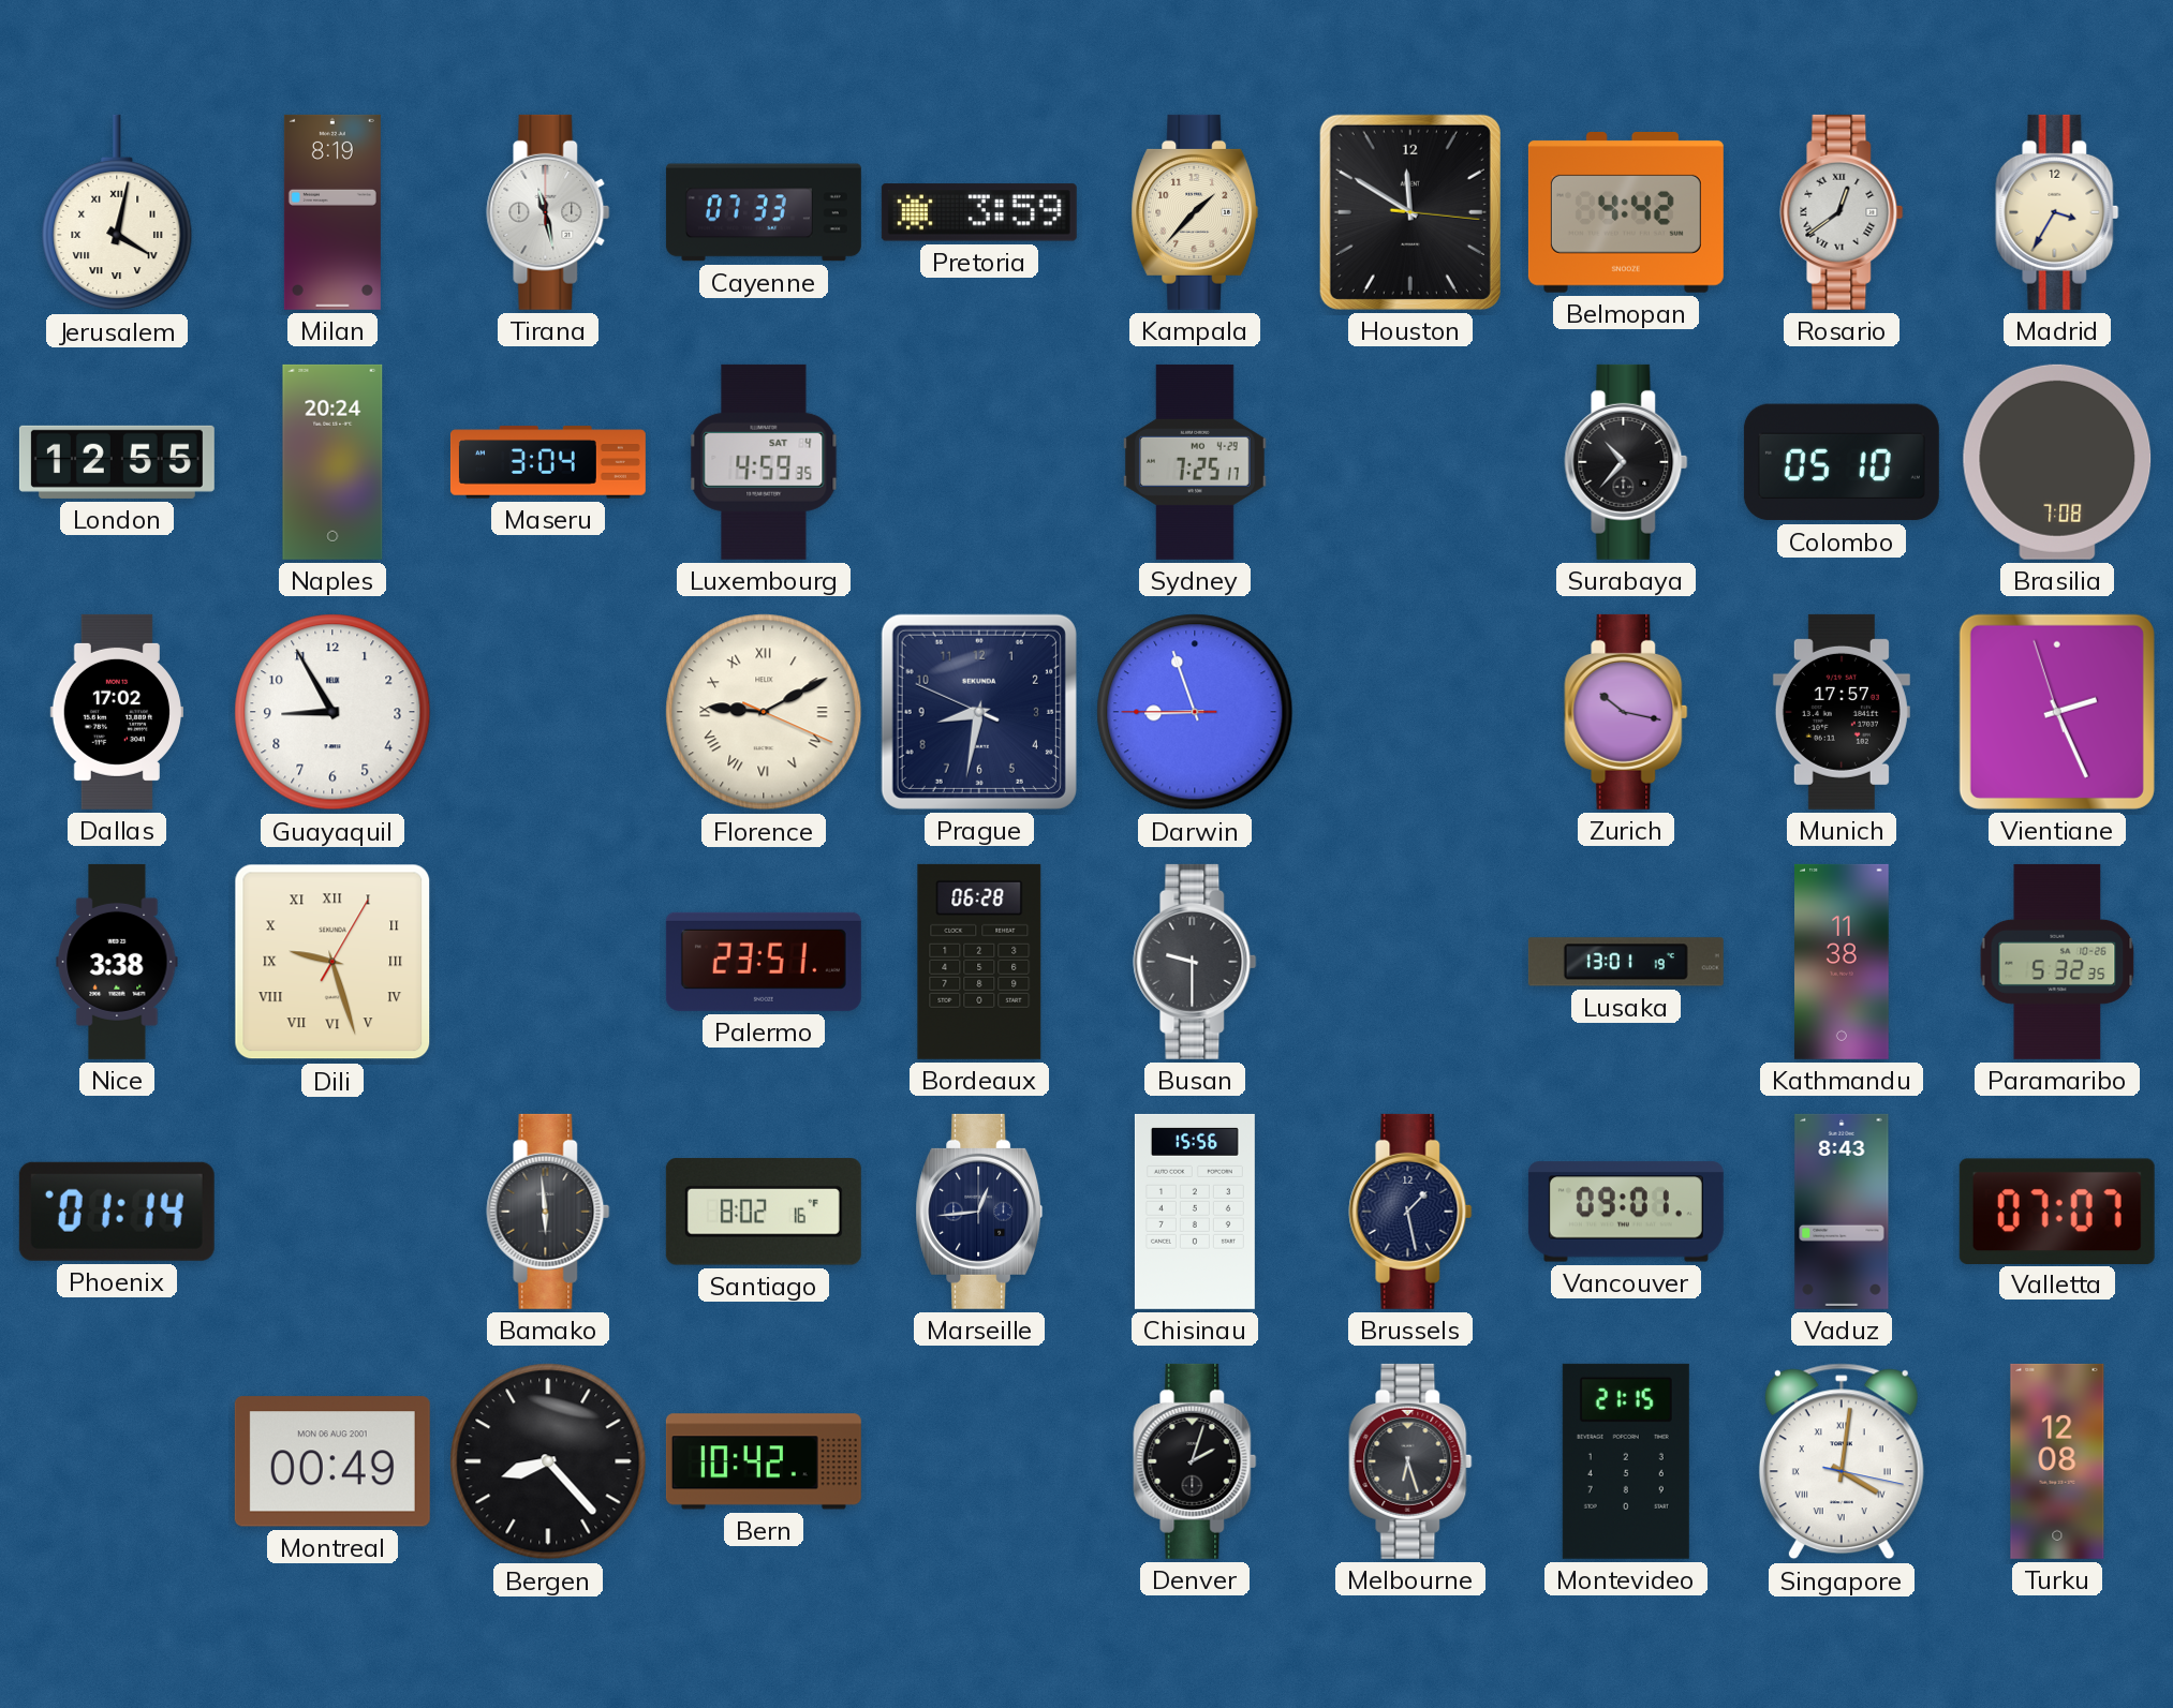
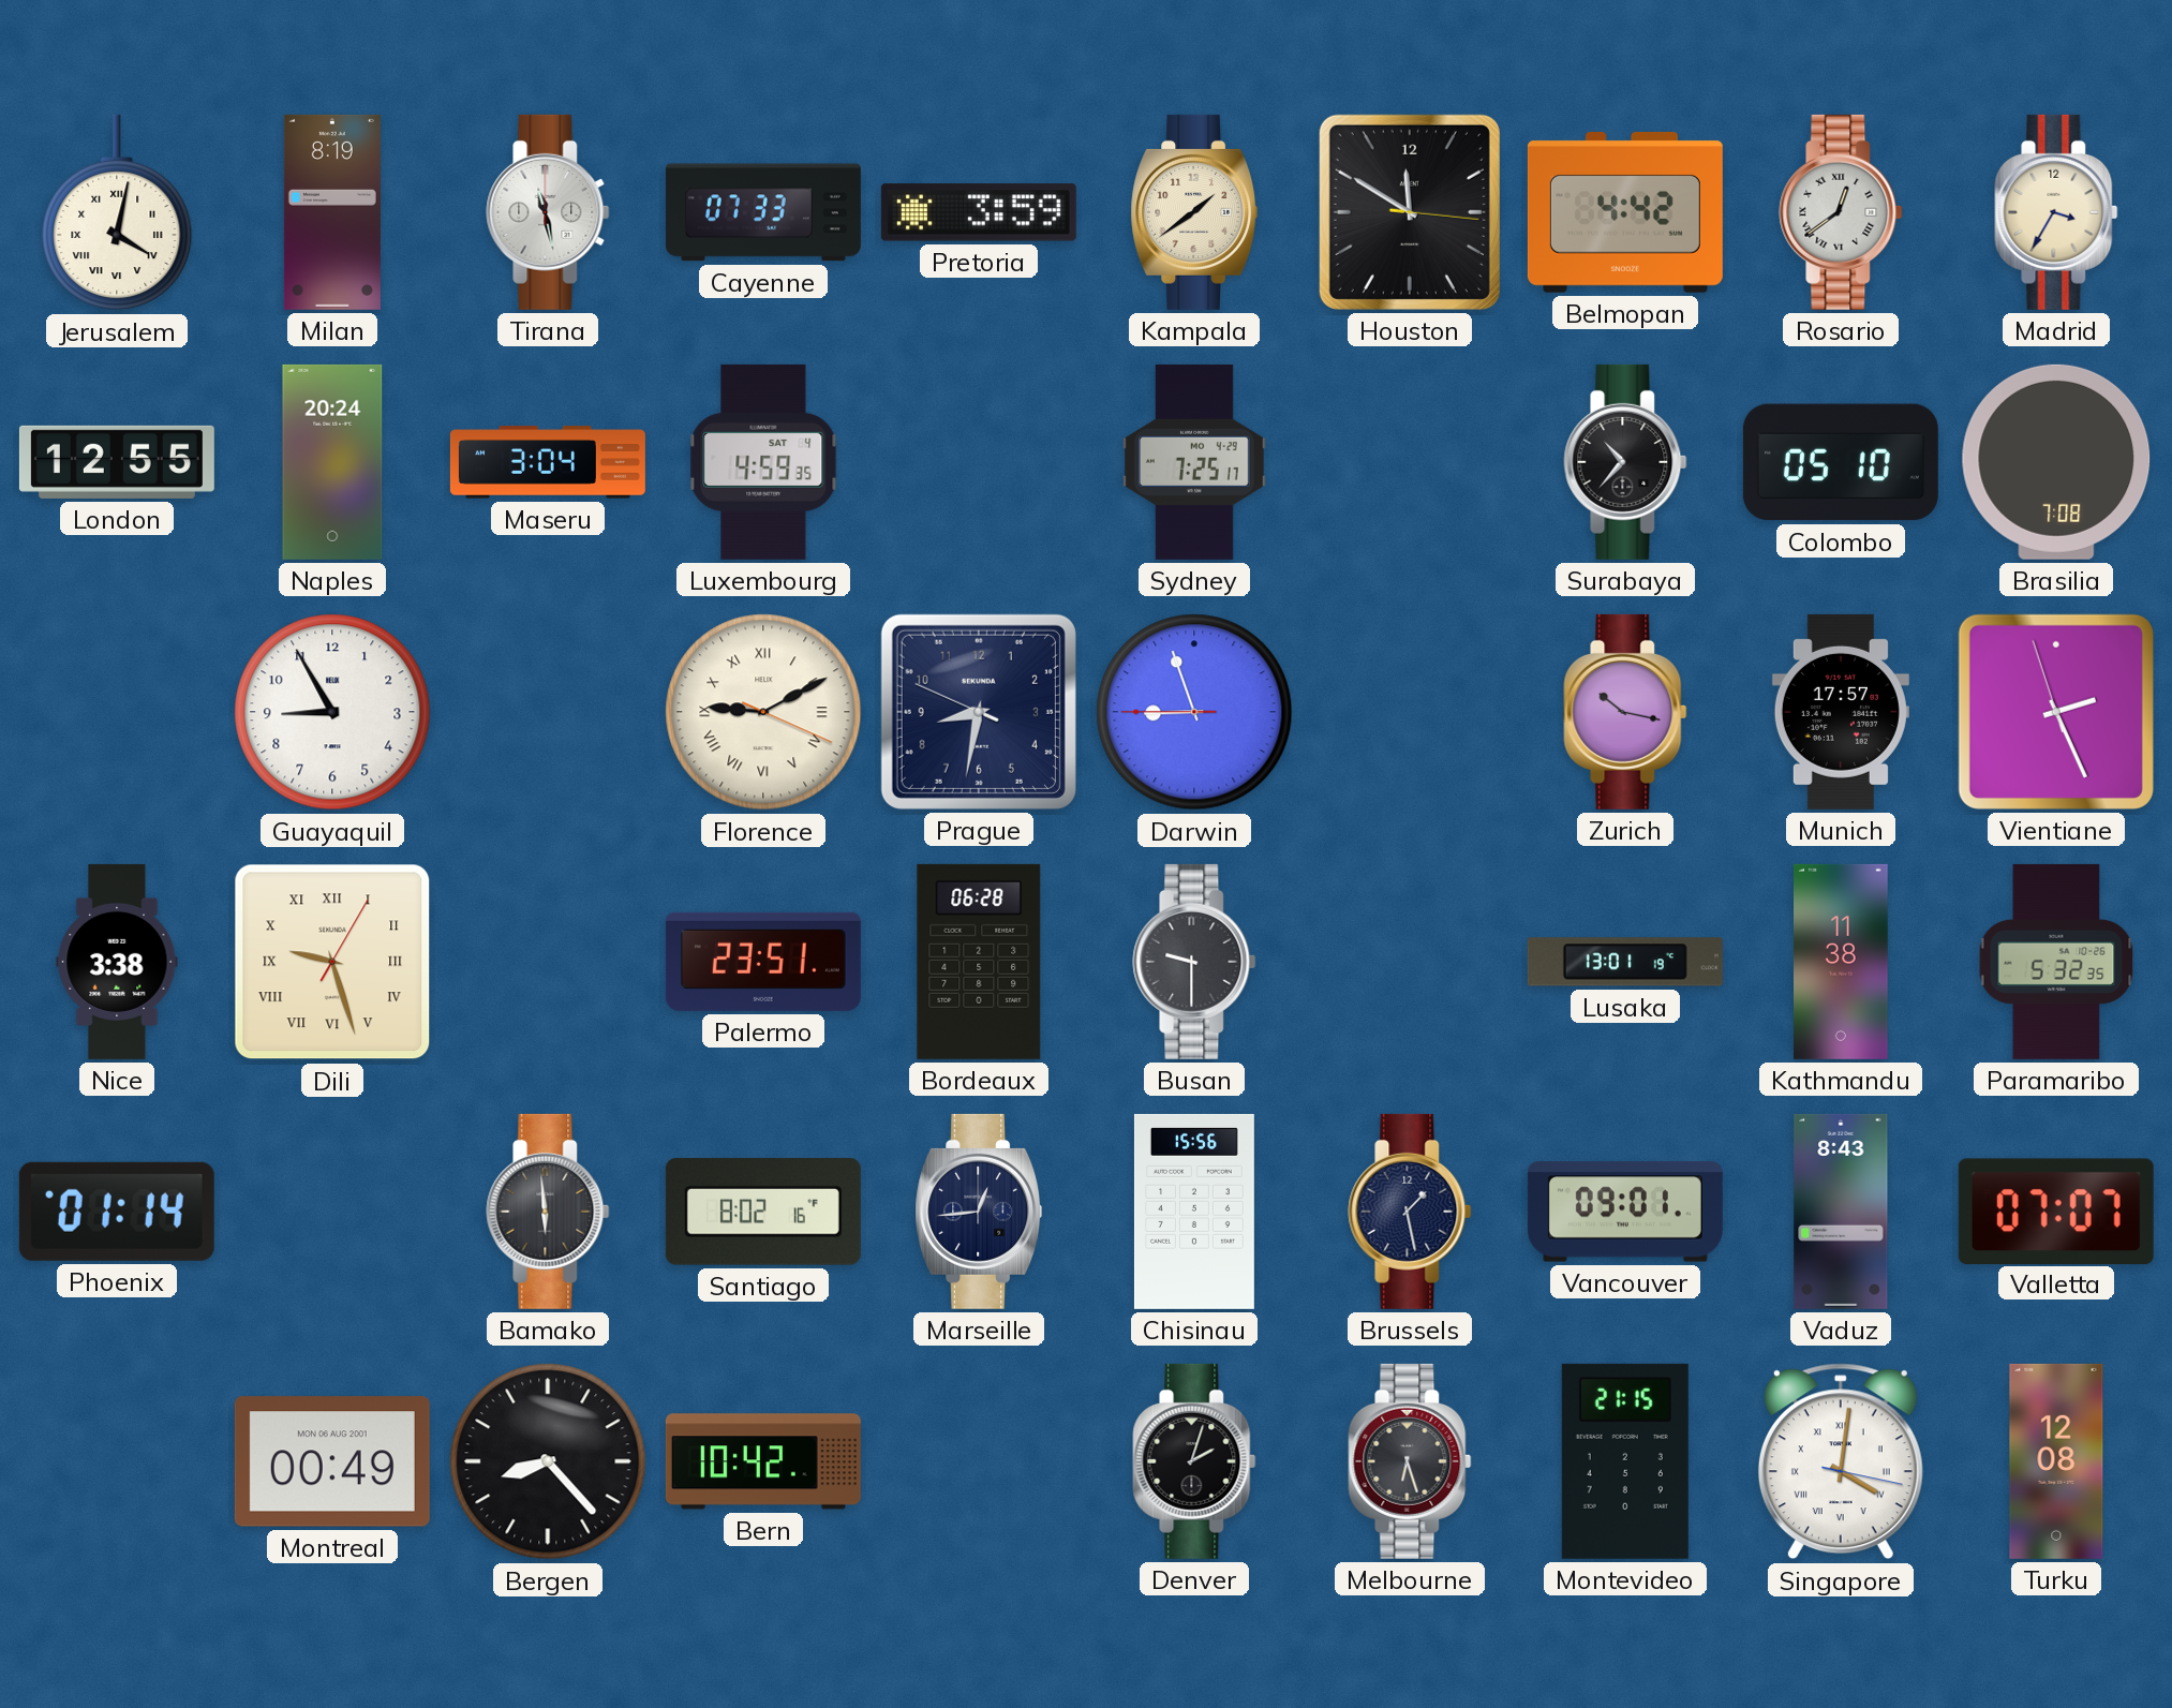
Kampala: 1:37 -> 1:39 (1194, 212)
Dallas: 17:02 -> none (117, 712)
